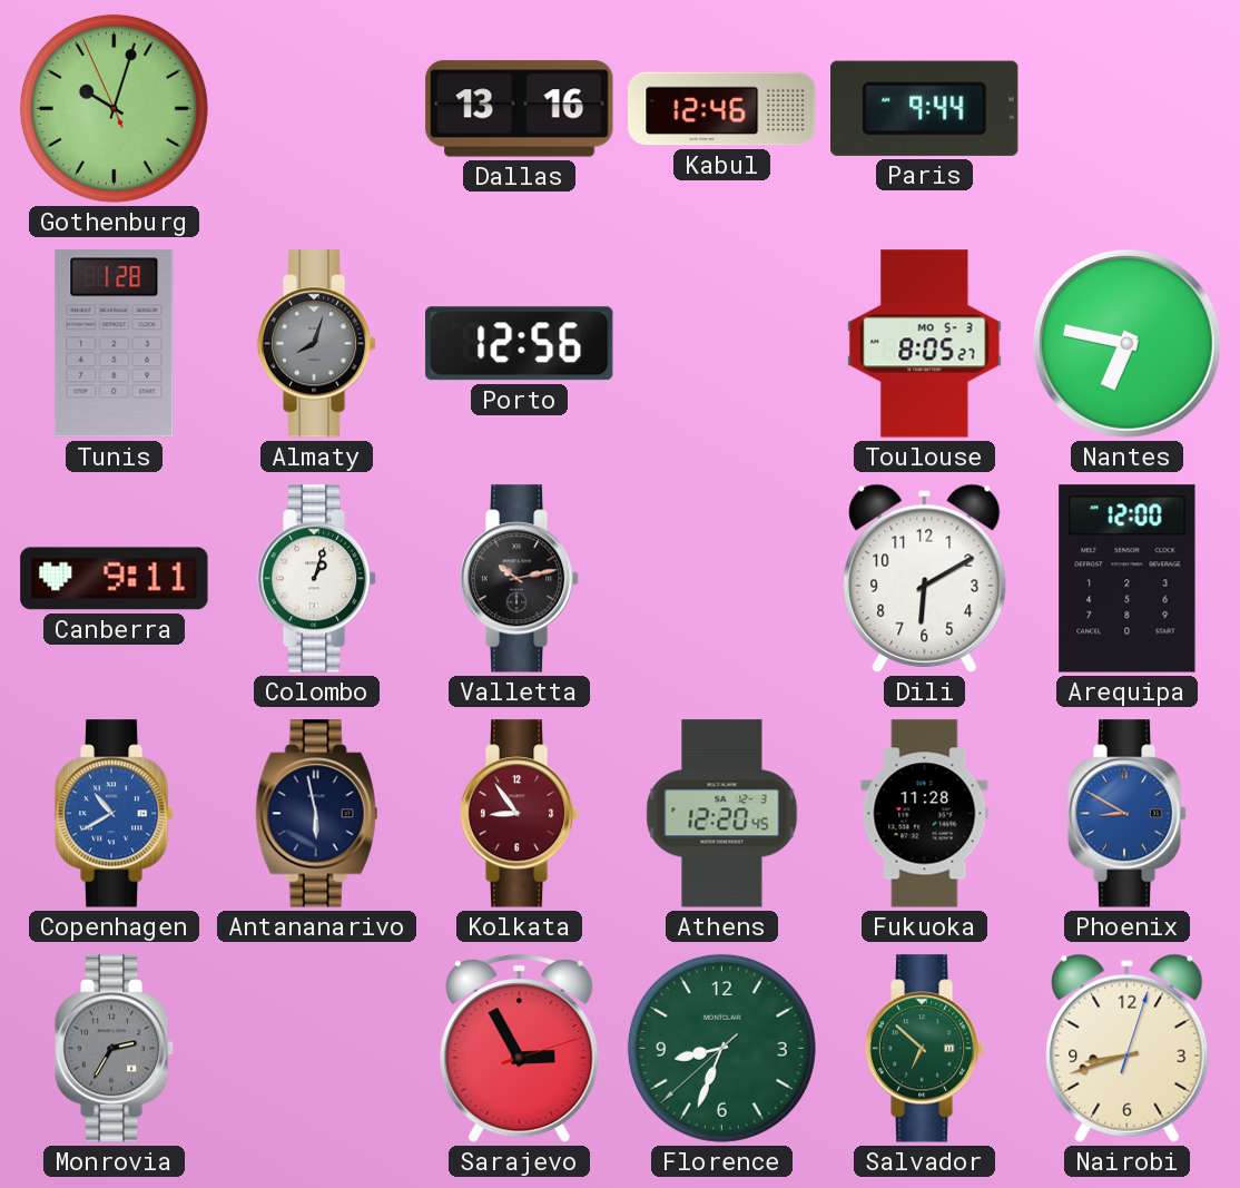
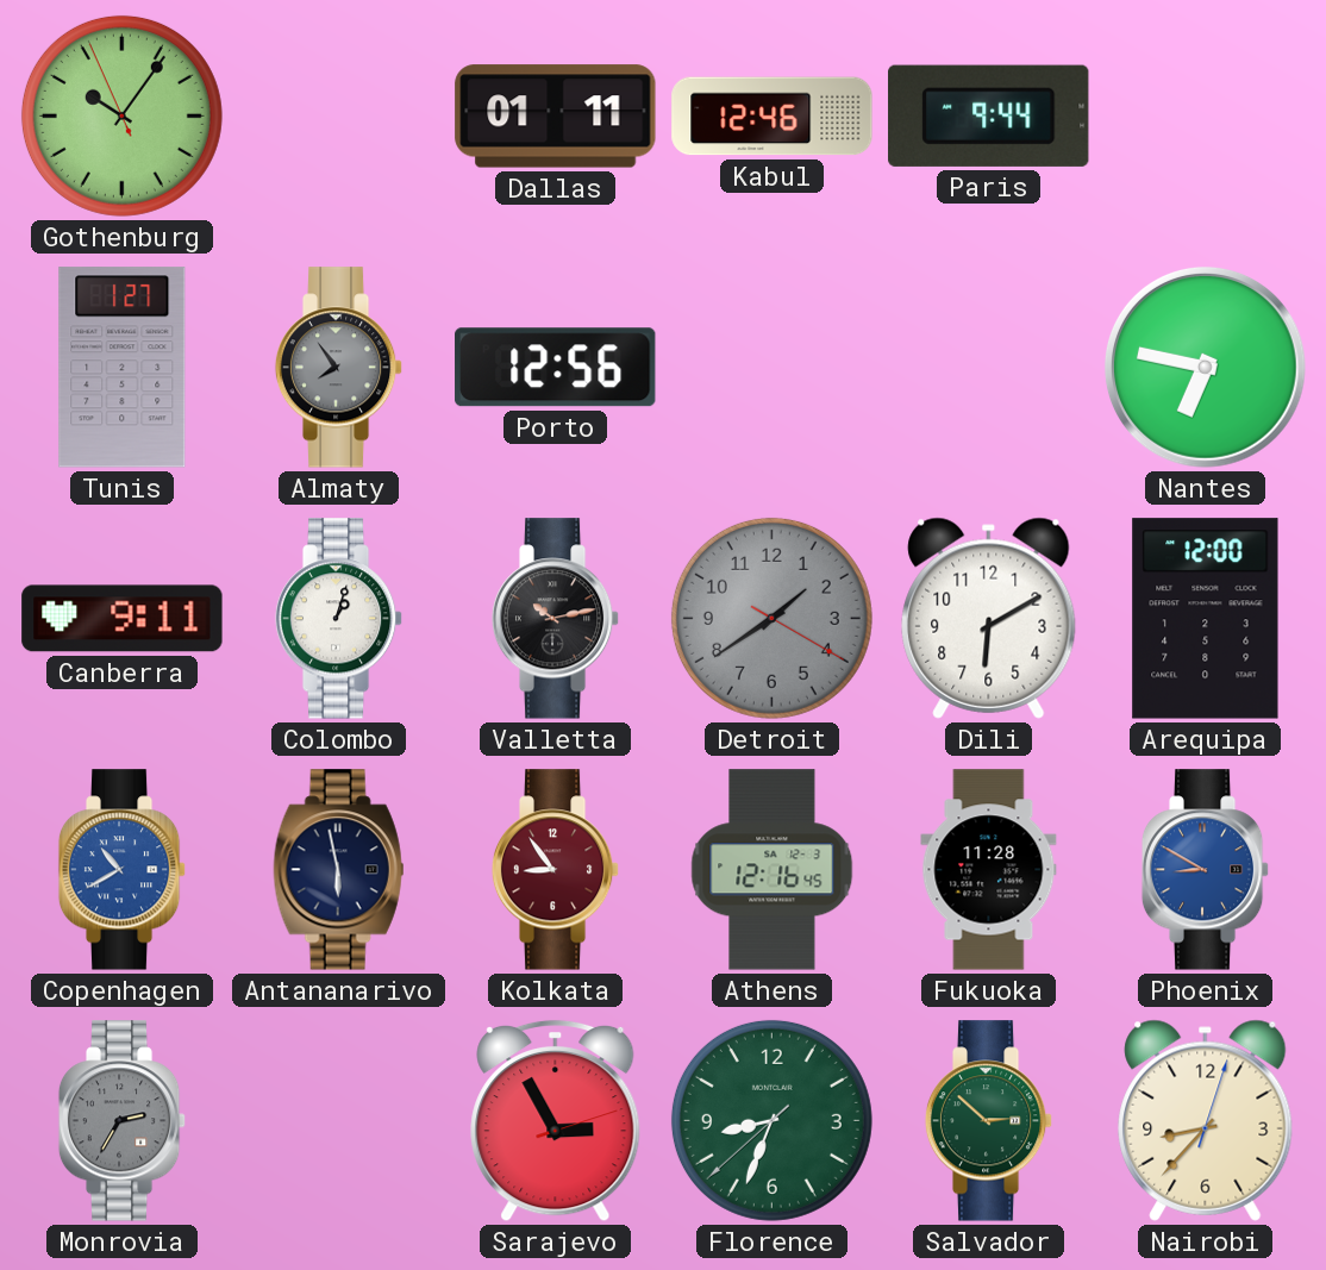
Gothenburg: 10:02 -> 10:05 (121, 115)
Dallas: 13:16 -> 01:11 (556, 117)
Tunis: 1:28 -> 1:27 (123, 368)
Almaty: 8:03 -> 7:54 (339, 368)
Toulouse: 8:05 -> none (925, 344)
Detroit: none -> 1:39 (771, 618)
Athens: 12:20 -> 12:16 (773, 870)
Salvador: 6:52 -> 2:52 (989, 1121)
Nairobi: 8:42 -> 8:37 (1206, 1120)
